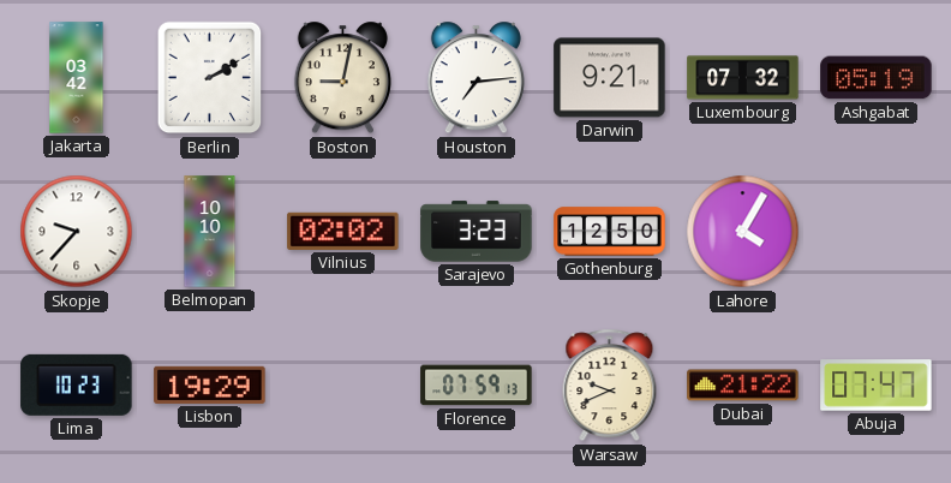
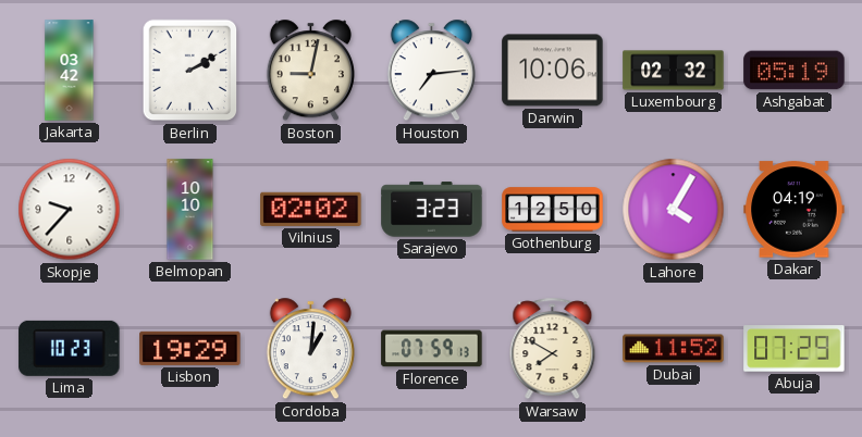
Darwin: 9:21 -> 10:06 (553, 71)
Luxembourg: 07:32 -> 02:32 (674, 71)
Dakar: none -> 04:19 (795, 210)
Cordoba: none -> 1:01 (310, 349)
Warsaw: 9:41 -> 7:50 (553, 349)
Dubai: 21:22 -> 11:52 (674, 349)
Abuja: 07:47 -> 07:29 (795, 349)
